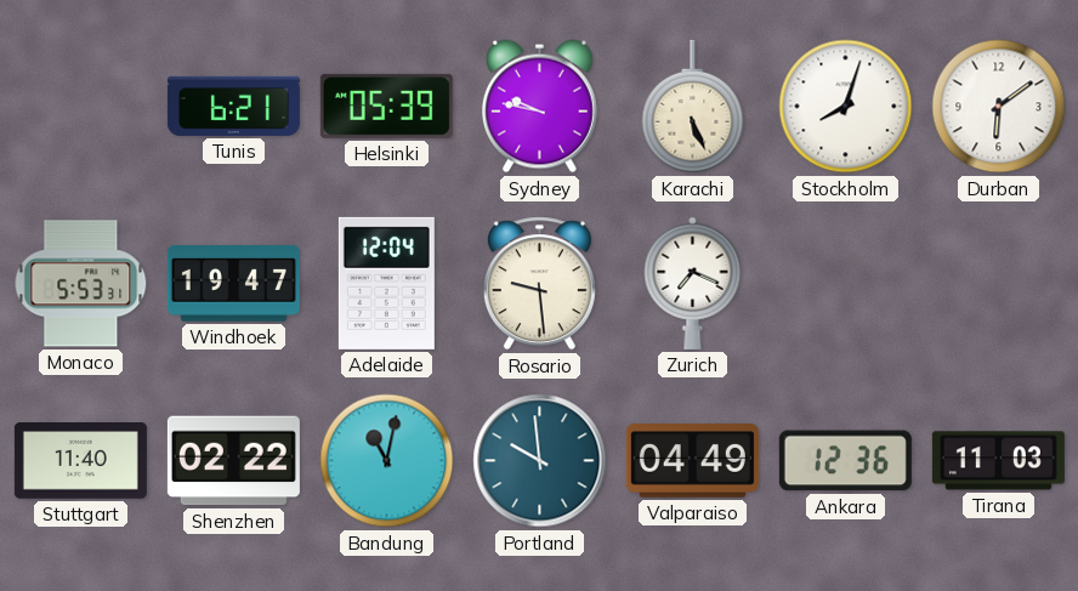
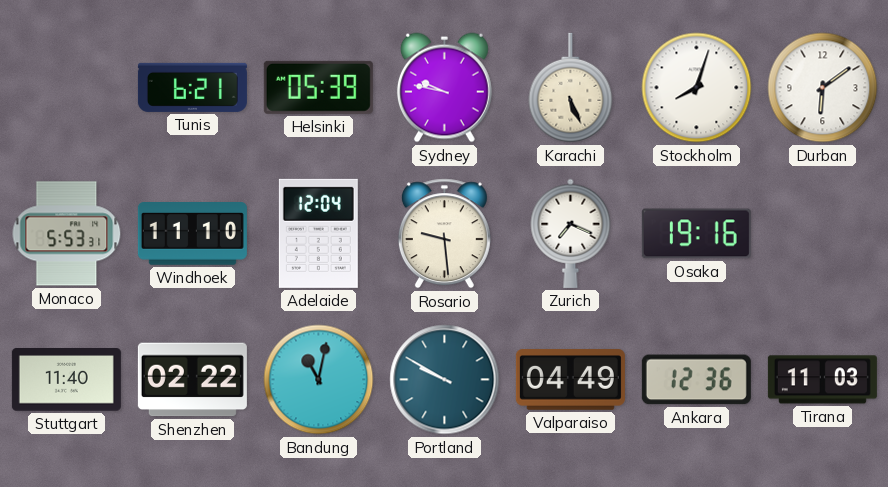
Windhoek: 19:47 -> 11:10 (192, 234)
Osaka: none -> 19:16 (696, 234)
Portland: 9:59 -> 9:50 (445, 380)
